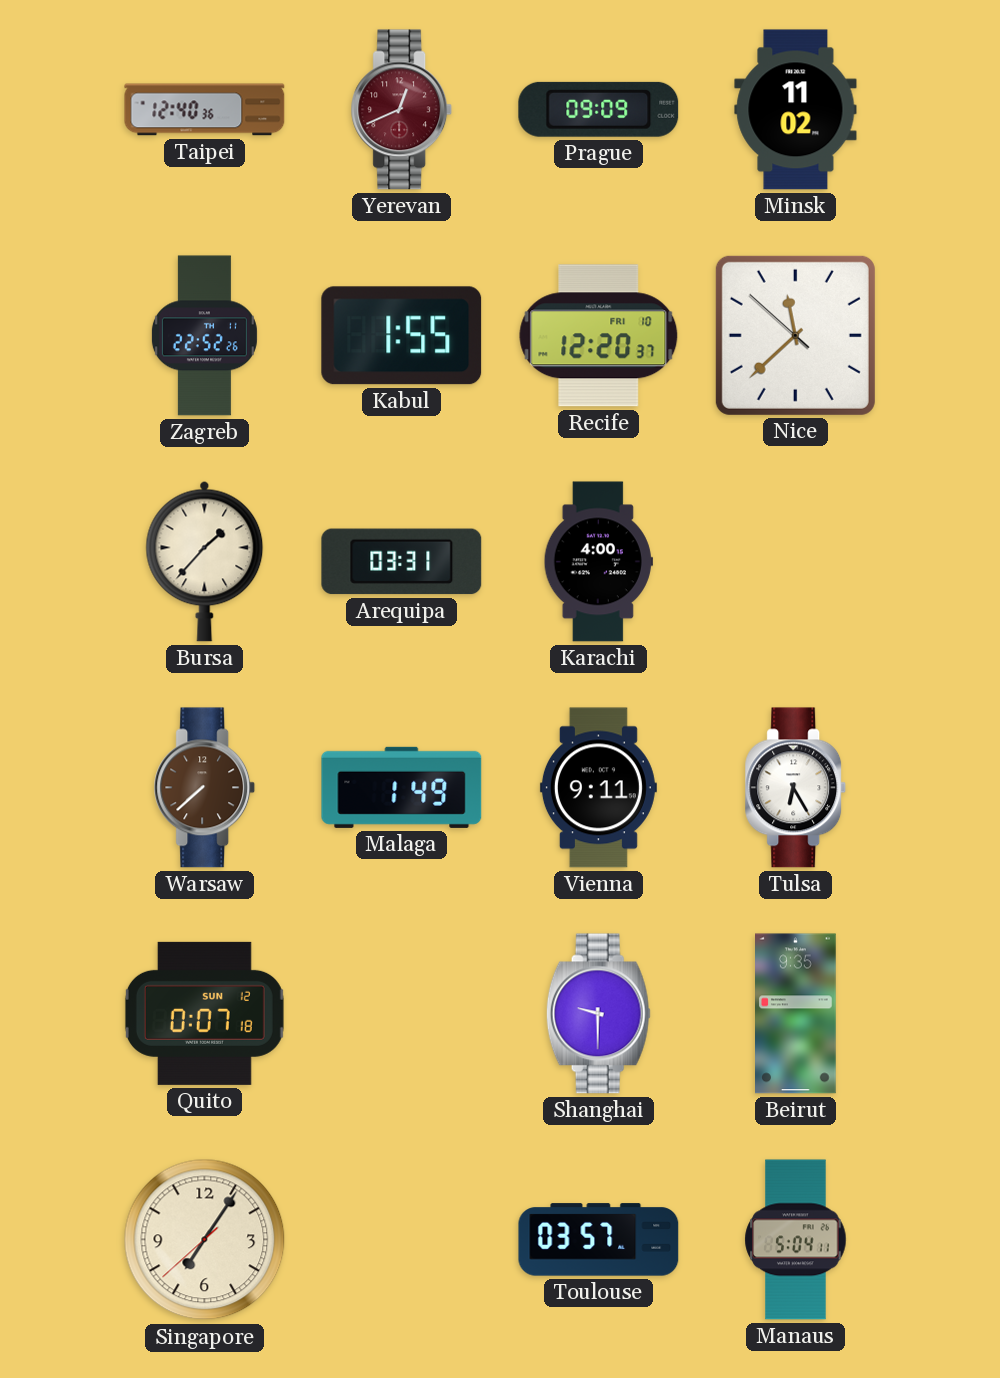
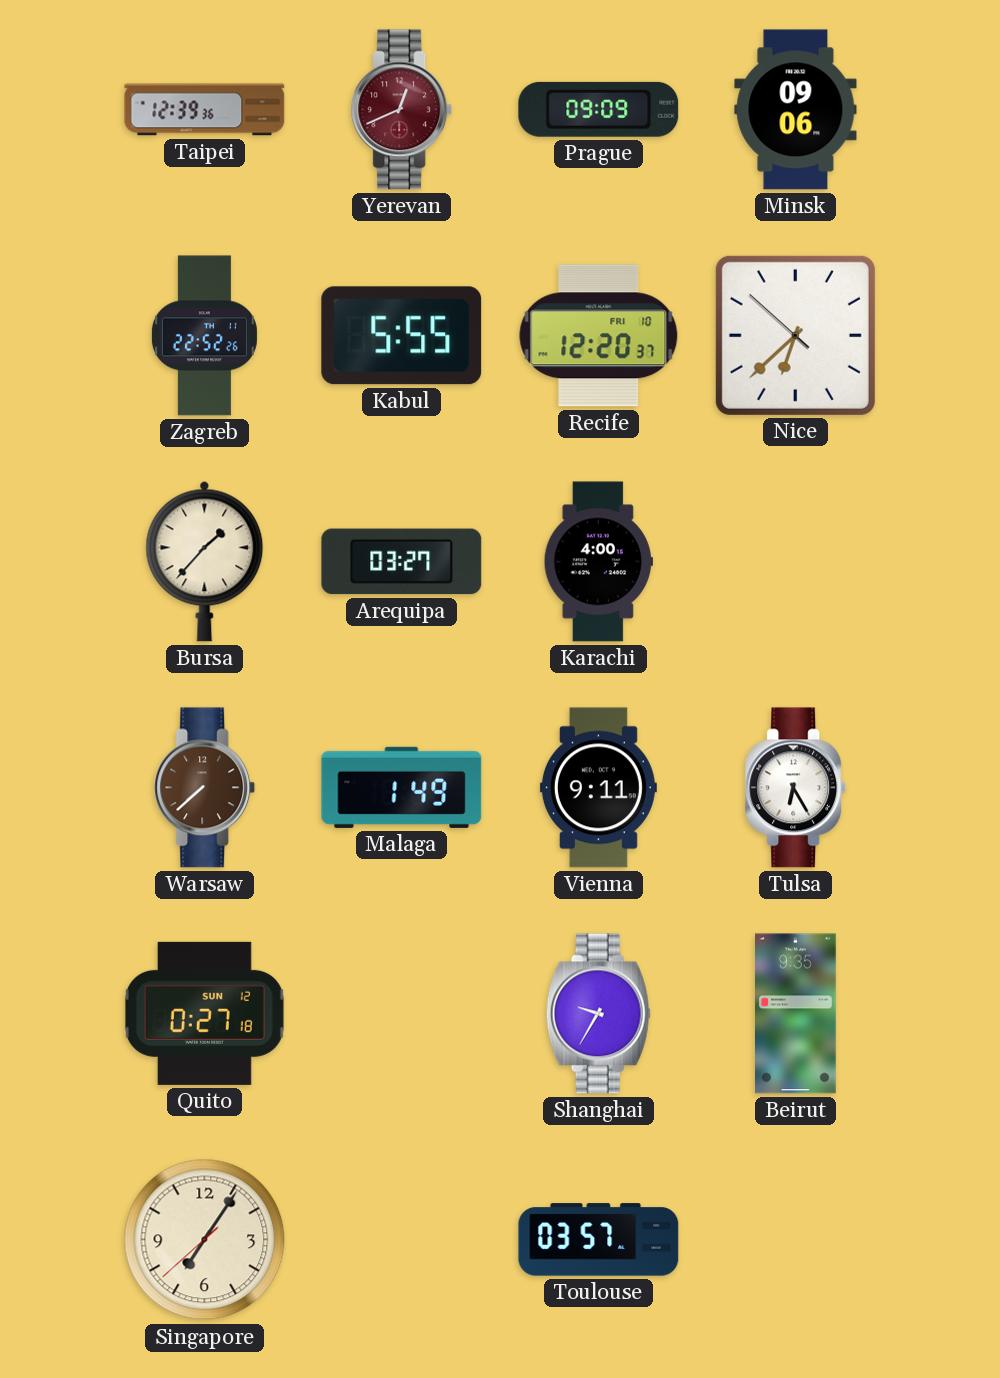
Taipei: 12:40 -> 12:39 (205, 110)
Minsk: 11:02 -> 09:06 (796, 110)
Kabul: 1:55 -> 5:55 (402, 336)
Nice: 11:37 -> 6:37 (795, 335)
Arequipa: 03:31 -> 03:27 (402, 562)
Quito: 0:07 -> 0:27 (204, 1013)
Shanghai: 9:30 -> 9:35 (598, 1014)
Manaus: 5:04 -> none (796, 1240)
